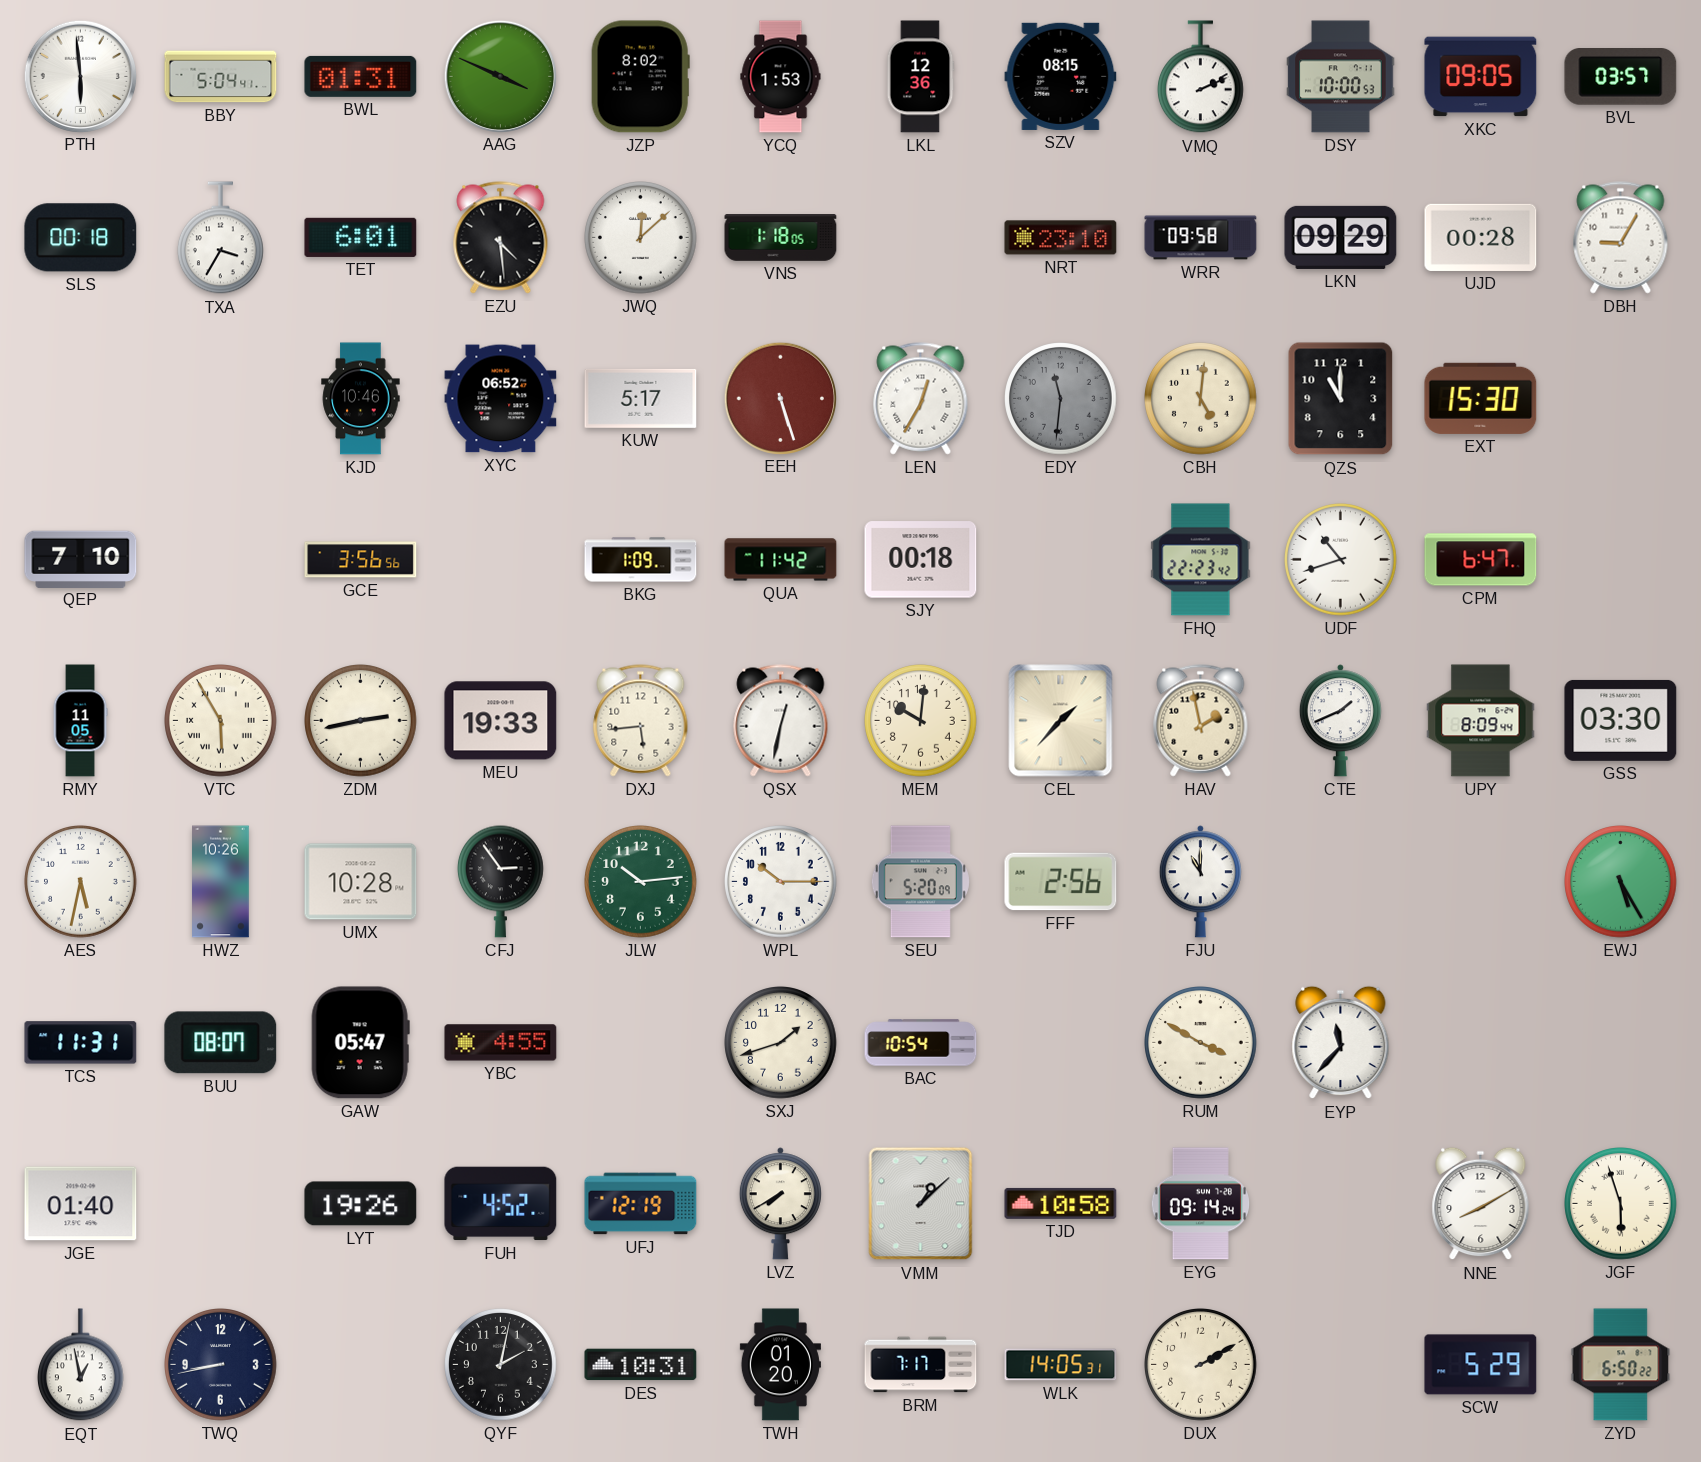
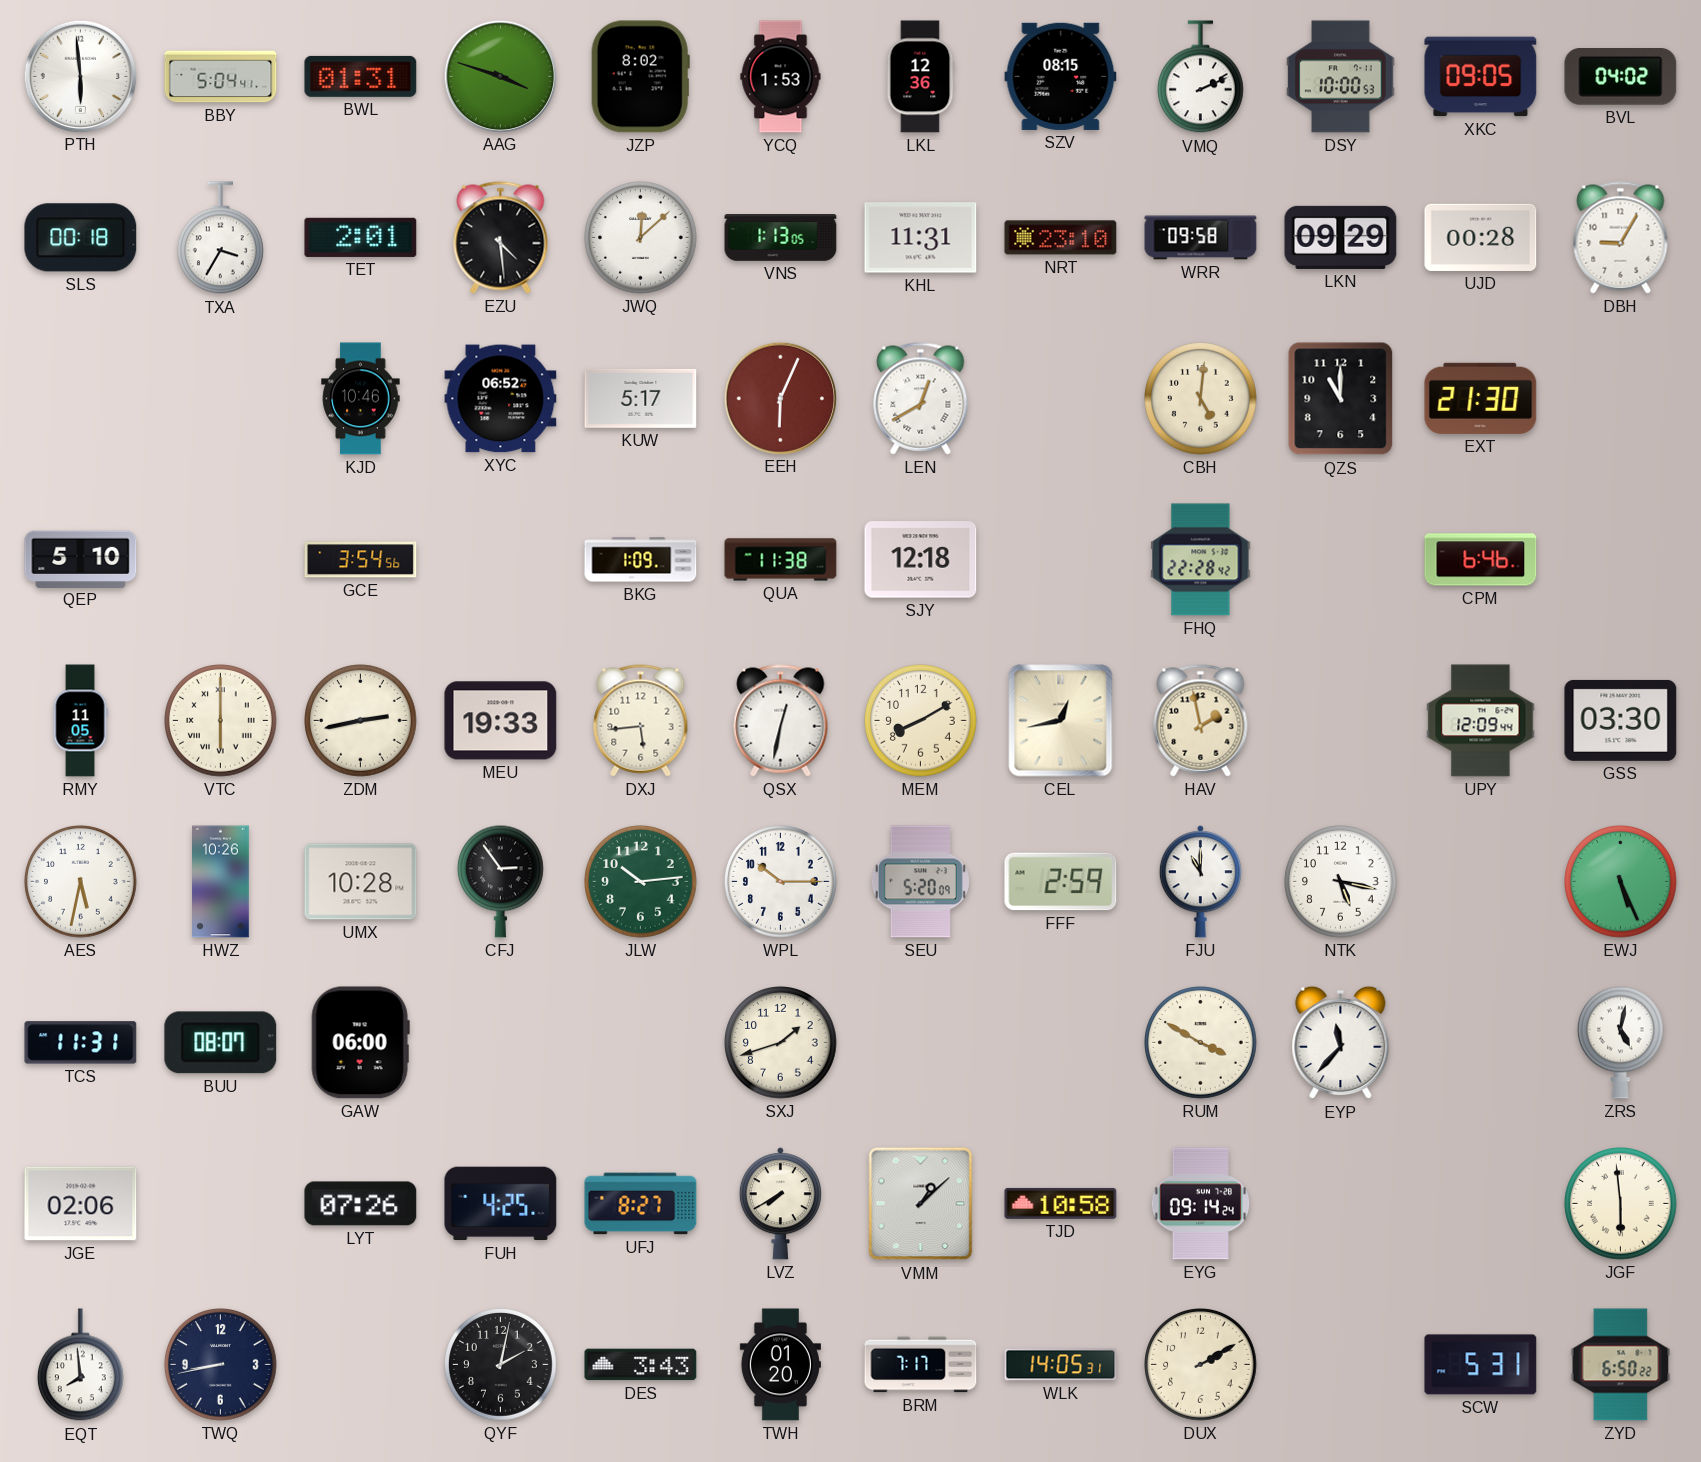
AAG: 3:49 -> 3:48 (500, 76)
BVL: 03:57 -> 04:02 (1621, 77)
TET: 6:01 -> 2:01 (361, 237)
VNS: 1:18 -> 1:13 (781, 238)
KHL: none -> 11:31 (921, 238)
EEH: 5:27 -> 6:04 (780, 398)
LEN: 12:35 -> 12:40 (921, 399)
EDY: 11:31 -> none (1061, 399)
EXT: 15:30 -> 21:30 (1481, 398)
QEP: 7:10 -> 5:10 (81, 559)
GCE: 3:56 -> 3:54 (361, 560)
QUA: 11:42 -> 11:38 (781, 560)
SJY: 00:18 -> 12:18 (921, 560)
FHQ: 22:23 -> 22:28 (1201, 560)
UDF: 10:42 -> none (1341, 560)
CPM: 6:47 -> 6:46 (1481, 560)
VTC: 5:55 -> 6:00 (221, 721)
MEM: 10:01 -> 8:10 (921, 721)
CEL: 1:37 -> 12:43 (1061, 721)
CTE: 1:41 -> none (1340, 721)
UPY: 8:09 -> 12:09 (1481, 721)
FFF: 2:56 -> 2:59 (1061, 882)
NTK: none -> 5:17 (1341, 882)
EWJ: 5:25 -> 5:26 (1621, 882)
GAW: 05:47 -> 06:00 (360, 1043)
YBC: 4:55 -> none (501, 1043)
BAC: 10:54 -> none (921, 1043)
ZRS: none -> 5:02 (1620, 1042)
JGE: 01:40 -> 02:06 (81, 1204)
LYT: 19:26 -> 07:26 (361, 1204)
FUH: 4:52 -> 4:25 (501, 1204)
UFJ: 12:19 -> 8:27 (641, 1204)
NNE: 8:10 -> none (1481, 1204)
JGF: 5:57 -> 5:59 (1621, 1204)
EQT: 12:58 -> 7:59 (80, 1365)
DES: 10:31 -> 3:43 (641, 1365)
SCW: 5:29 -> 5:31 (1481, 1365)
